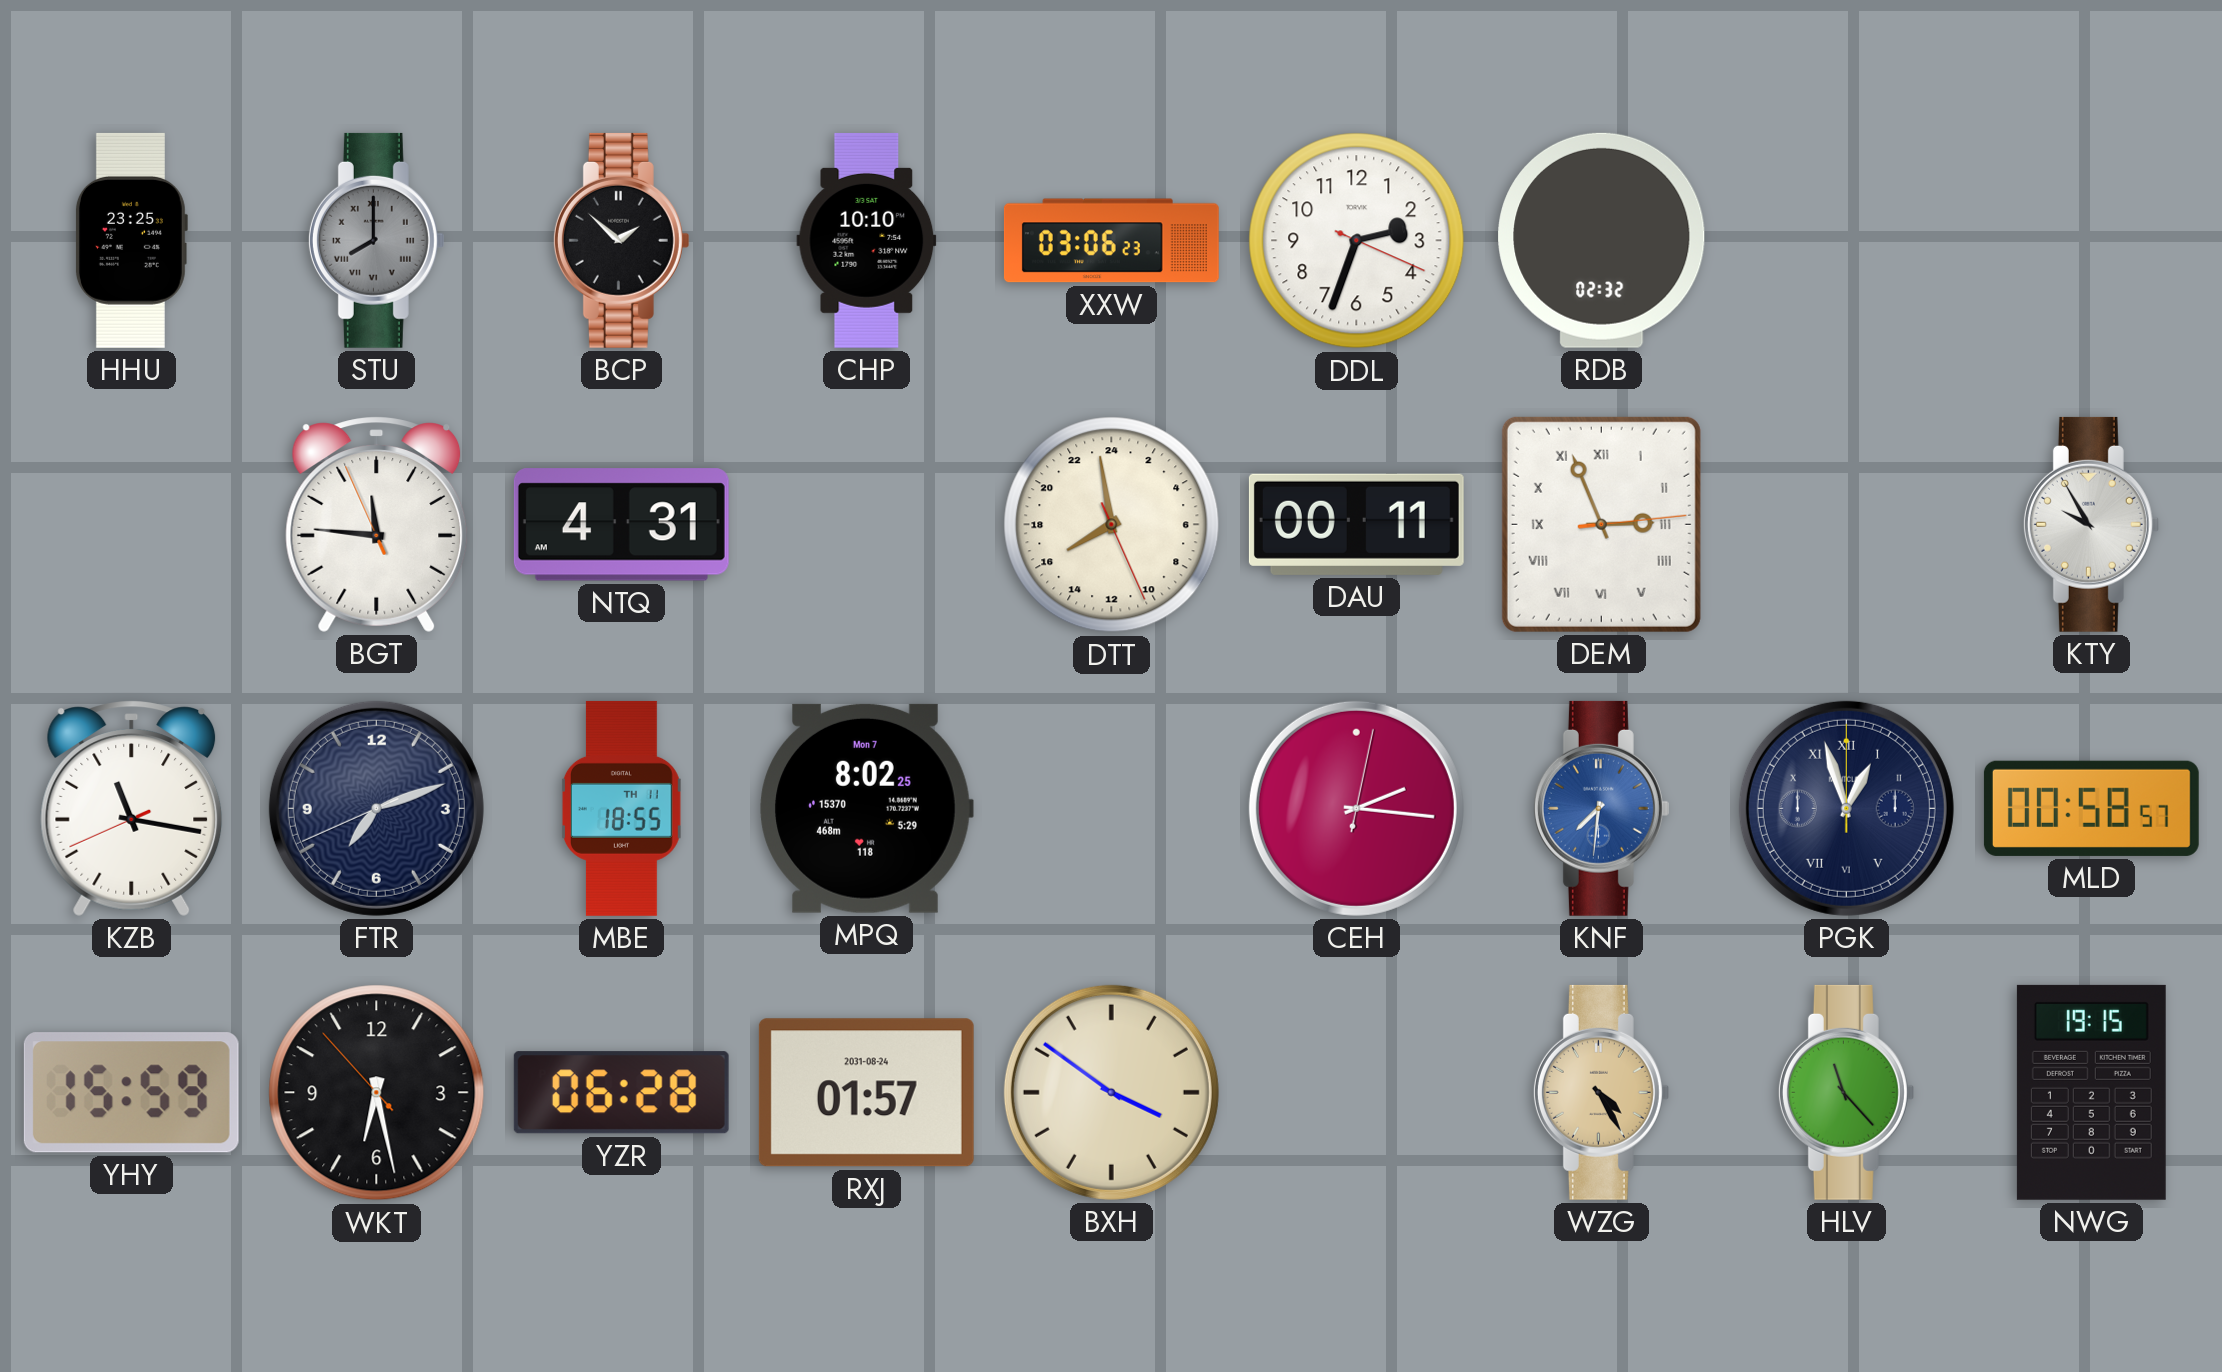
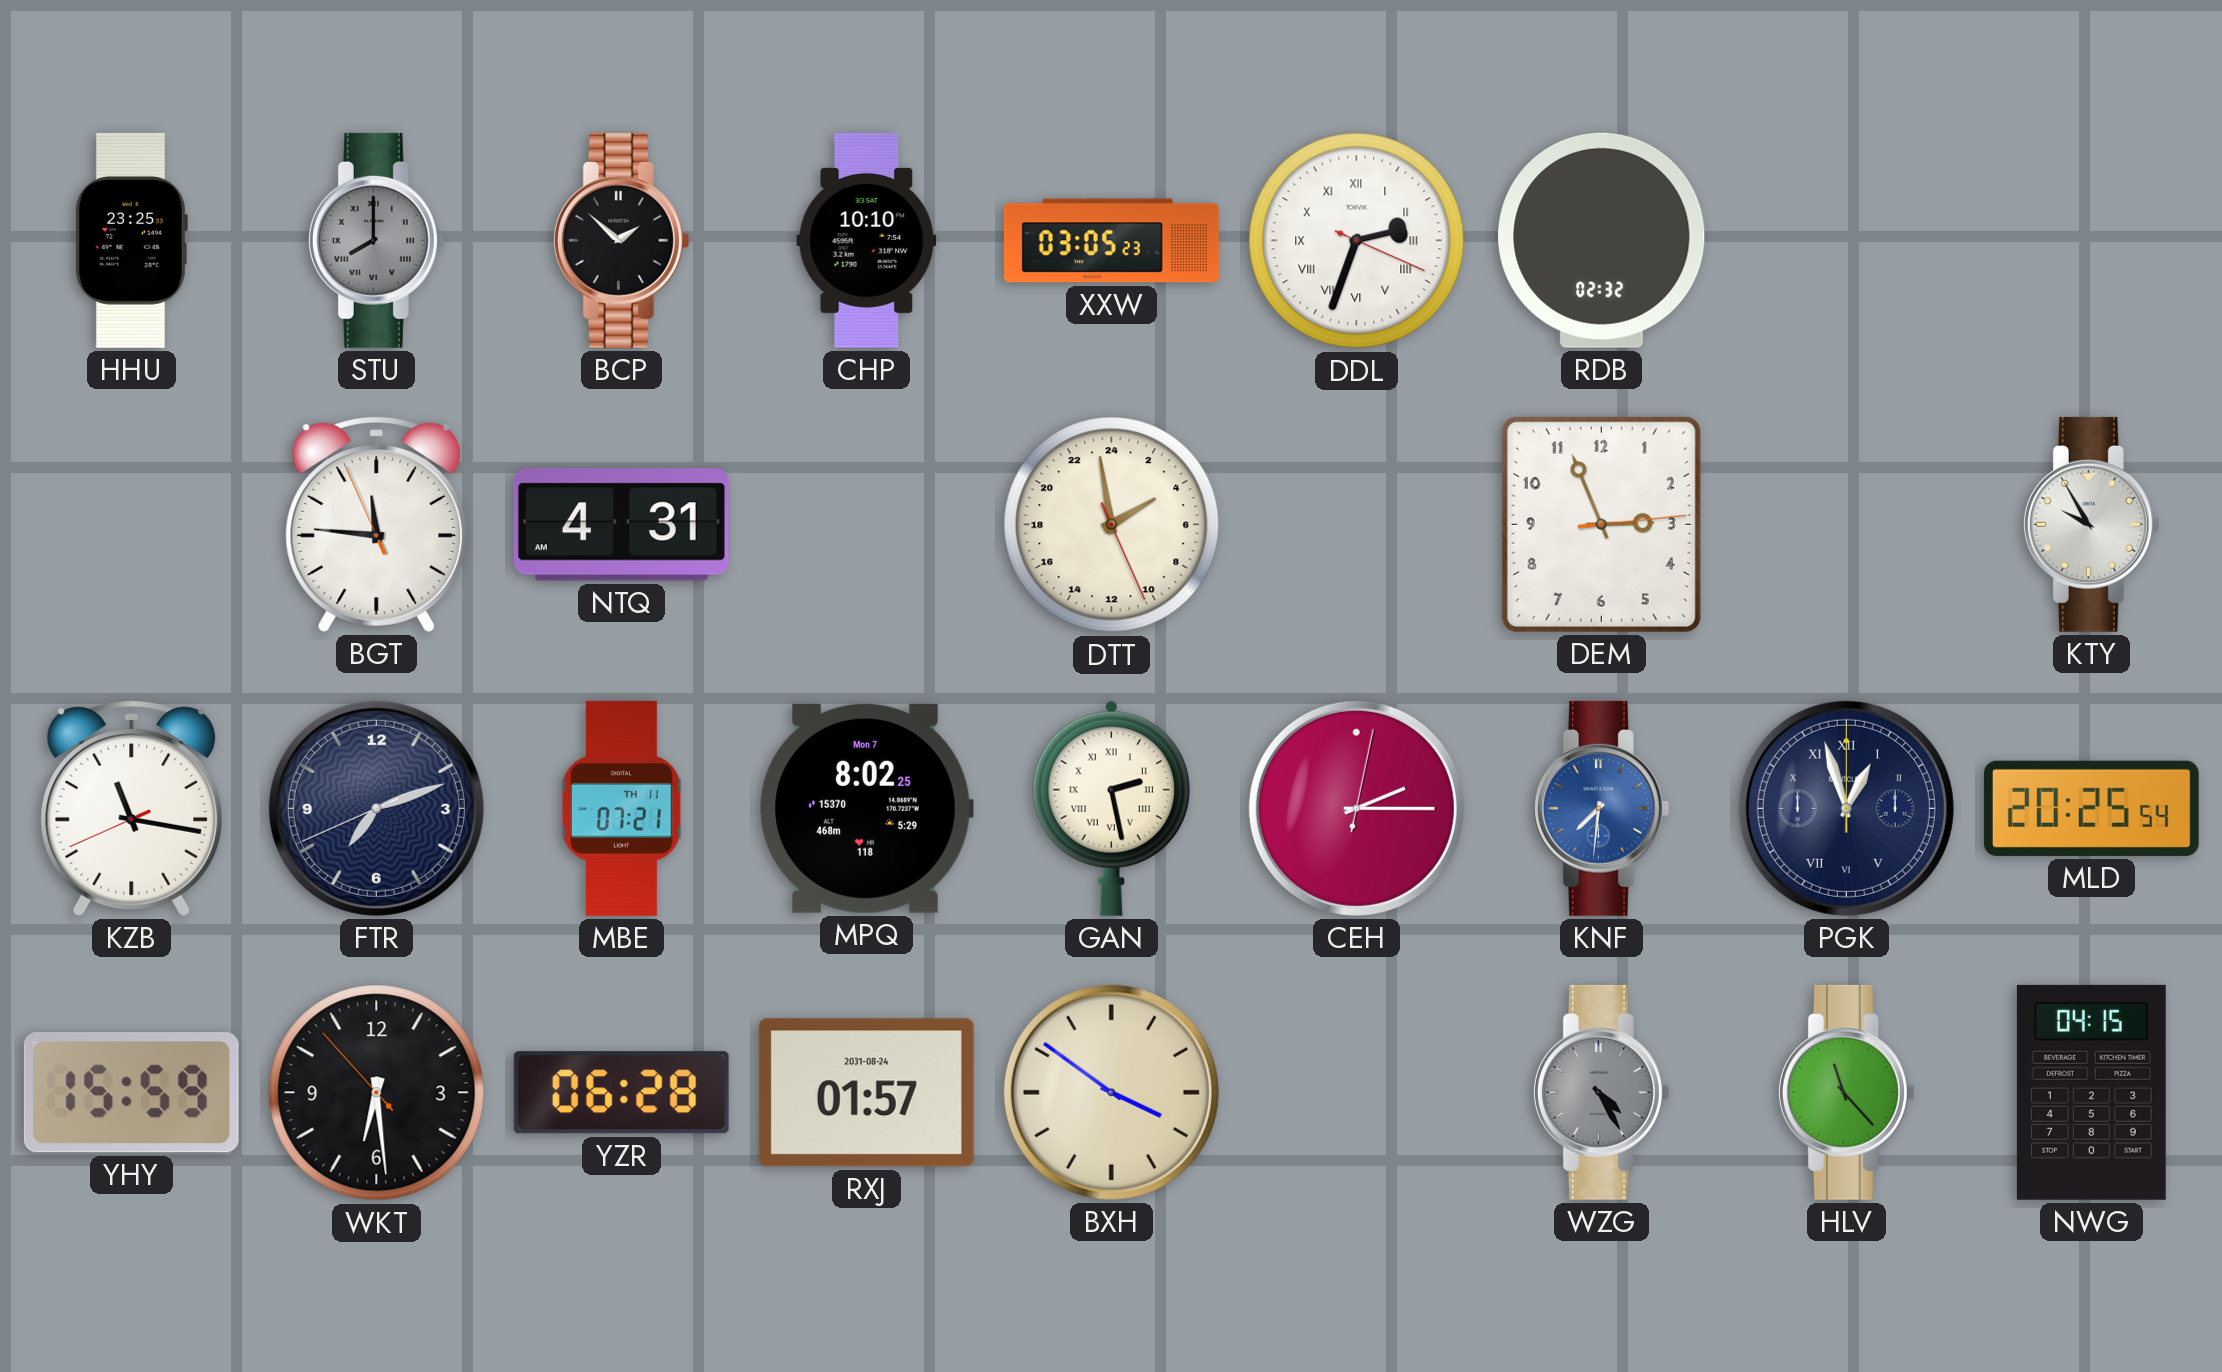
XXW: 03:06 -> 03:05 (1111, 241)
DDL numerals: Arabic -> Roman (1357, 241)
DTT: 15:58 -> 3:58 (1112, 525)
DAU: 00:11 -> none (1356, 524)
DEM numerals: Roman -> Arabic (1601, 524)
MBE: 18:55 -> 07:21 (621, 808)
GAN: none -> 2:28 (1111, 808)
CEH: 2:16 -> 2:15 (1356, 808)
MLD: 00:58 -> 20:25 (2091, 808)
WKT: 6:27 -> 6:28 (377, 1093)
WZG dial: champagne -> grey (1601, 1092)
NWG: 19:15 -> 04:15 (2091, 1092)
